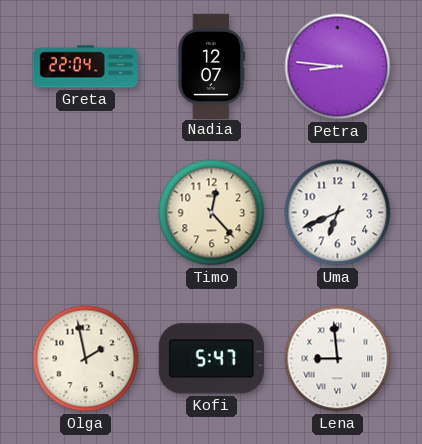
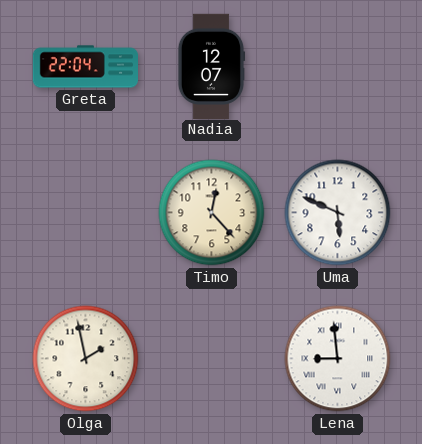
Petra: 8:46 -> none (338, 67)
Uma: 6:41 -> 5:49 (338, 213)
Kofi: 5:47 -> none (211, 359)
